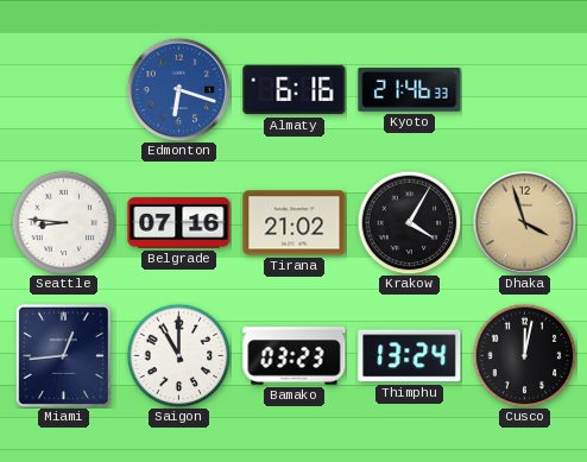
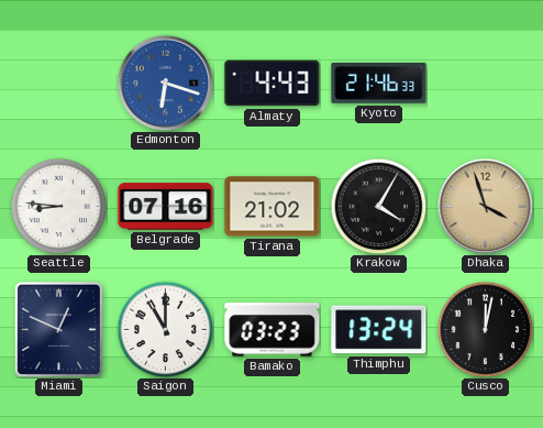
Almaty: 6:16 -> 4:43 (273, 84)
Miami: 12:44 -> 12:49 (58, 329)
